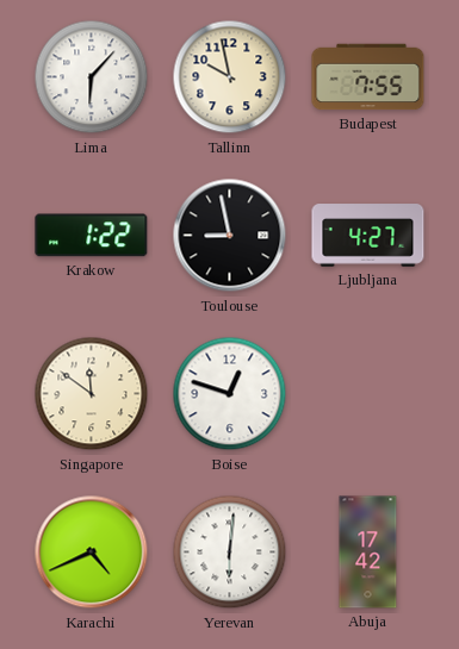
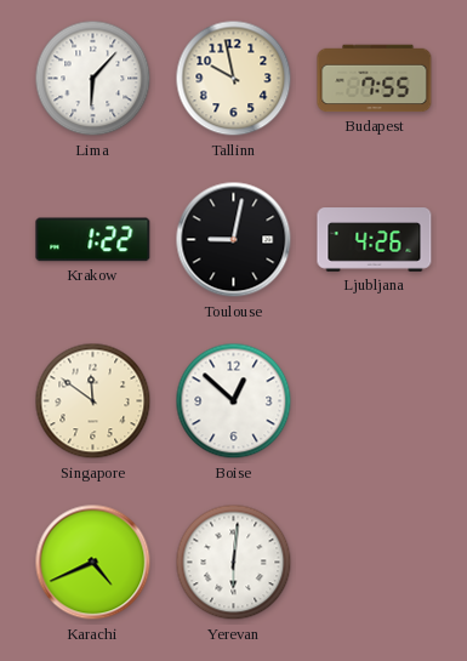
Toulouse: 8:58 -> 9:02 (234, 240)
Ljubljana: 4:27 -> 4:26 (375, 240)
Boise: 12:48 -> 12:52 (234, 401)
Abuja: 17:42 -> none (368, 553)
